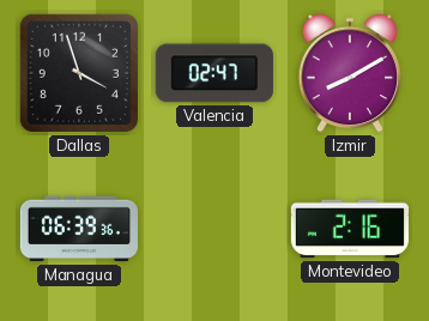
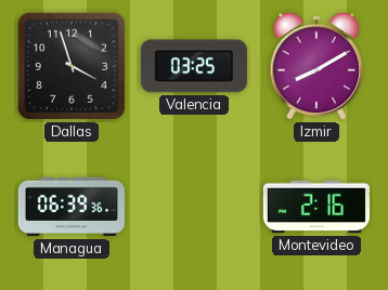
Valencia: 02:47 -> 03:25 (194, 66)
